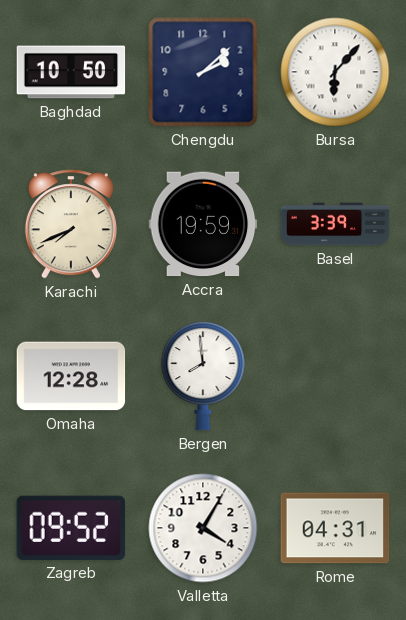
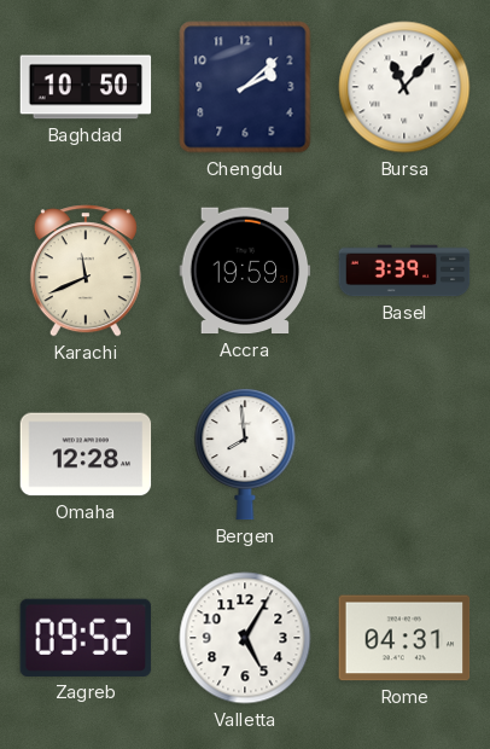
Bursa: 6:07 -> 11:07 (404, 87)
Karachi: 7:41 -> 11:41 (86, 271)
Valletta: 4:05 -> 5:05 (245, 638)
